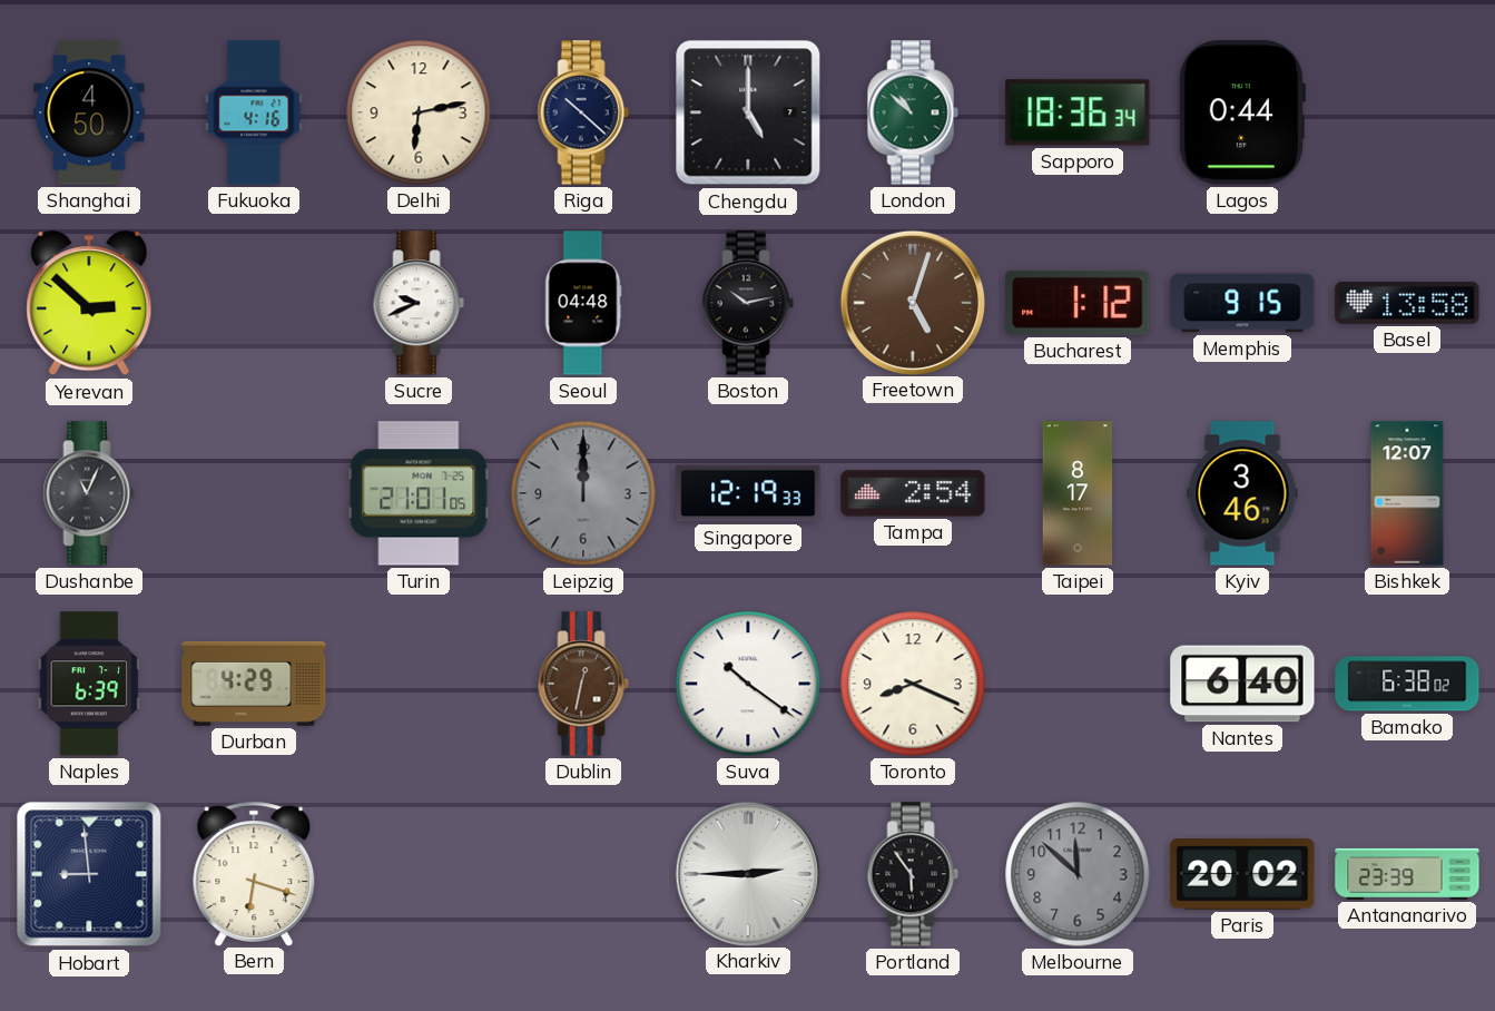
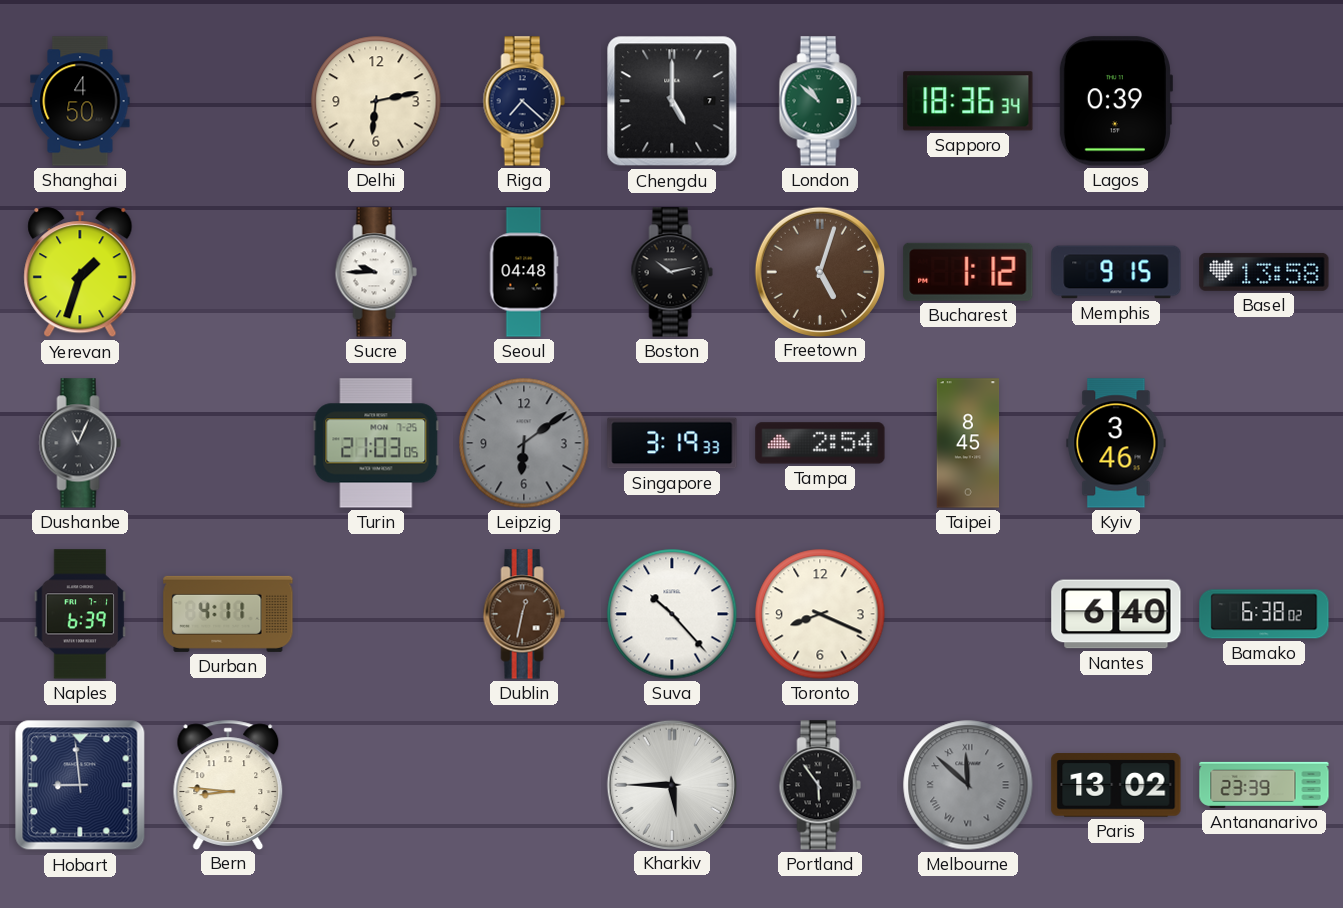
Fukuoka: 4:16 -> none (254, 112)
Riga: 10:22 -> 7:22 (524, 101)
Lagos: 0:44 -> 0:39 (1115, 101)
Yerevan: 2:52 -> 1:33 (80, 273)
Sucre: 9:41 -> 9:45 (376, 272)
Turin: 21:01 -> 21:03 (376, 443)
Leipzig: 12:00 -> 6:09 (524, 443)
Singapore: 12:19 -> 3:19 (672, 443)
Taipei: 8:17 -> 8:45 (968, 443)
Bishkek: 12:07 -> none (1407, 493)
Durban: 4:29 -> 4:11 (228, 614)
Suva: 10:21 -> 10:23 (672, 614)
Bern: 6:18 -> 8:46 (228, 784)
Kharkiv: 2:45 -> 5:45 (671, 784)
Melbourne numerals: Arabic -> Roman (968, 785)
Paris: 20:02 -> 13:02 (1116, 785)
